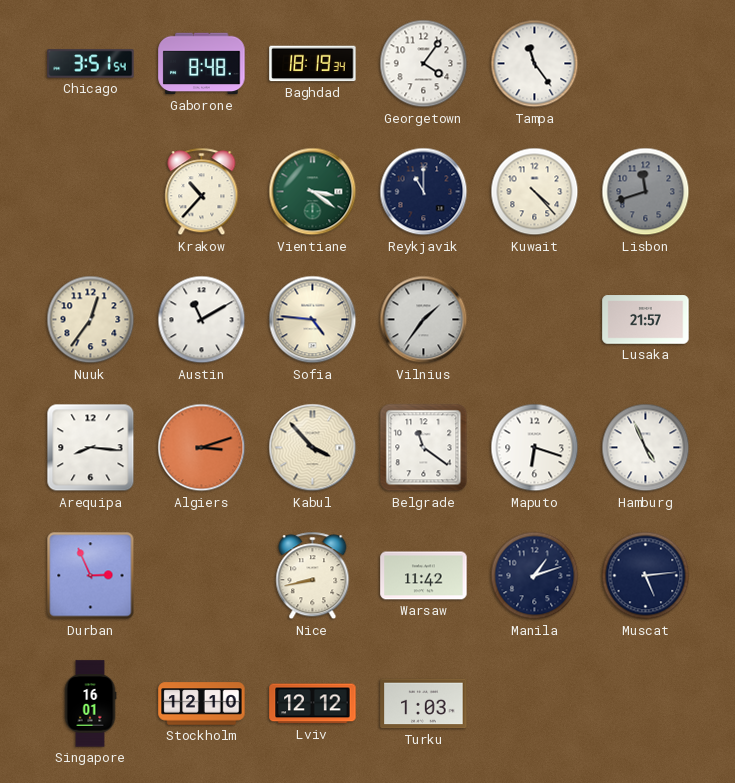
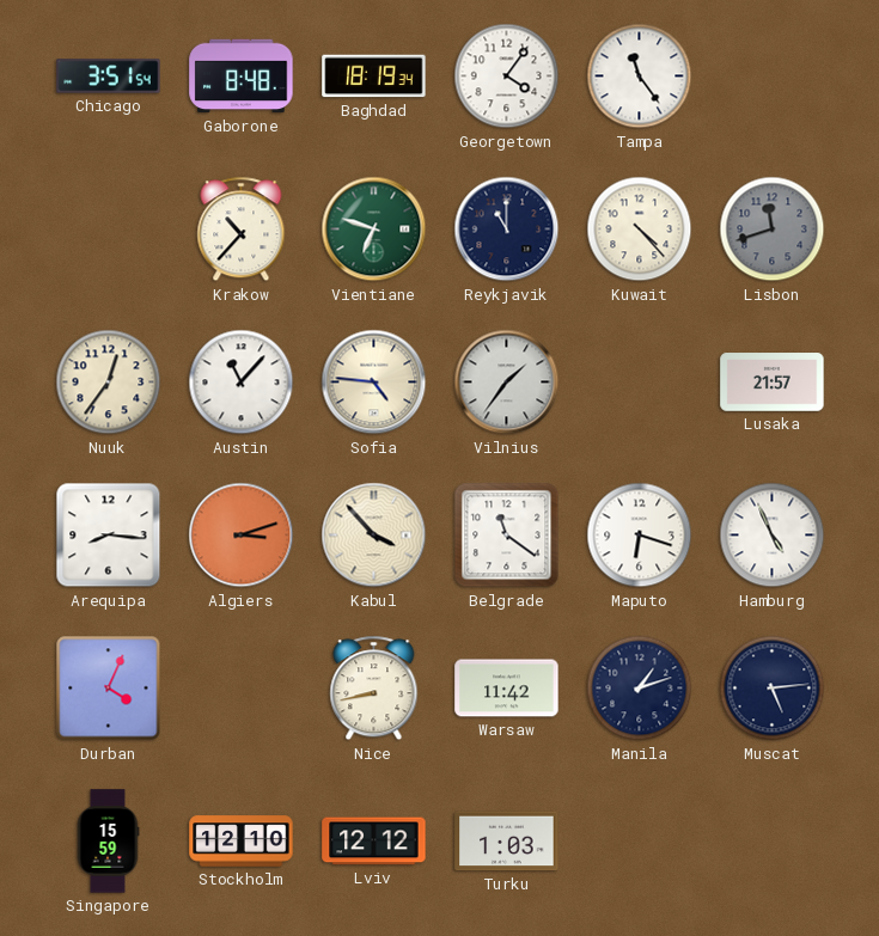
Vientiane: 3:21 -> 6:48 (374, 230)
Austin: 11:10 -> 11:07 (242, 383)
Durban: 2:56 -> 4:04 (109, 689)
Singapore: 16:01 -> 15:59 (108, 842)
